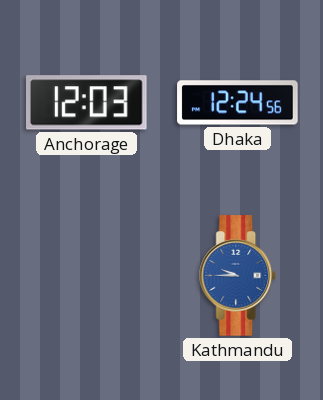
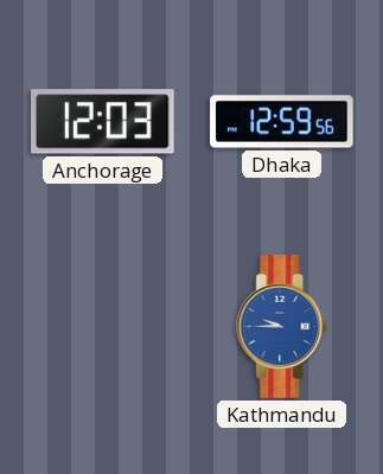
Dhaka: 12:24 -> 12:59 (282, 122)
